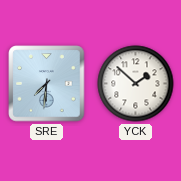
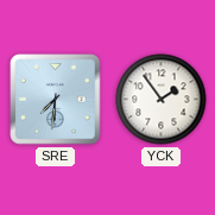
YCK: 1:52 -> 1:54 (162, 100)
